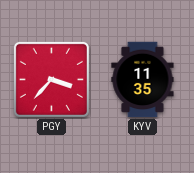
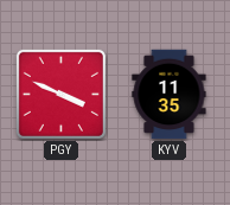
PGY: 3:37 -> 3:49 (60, 94)
